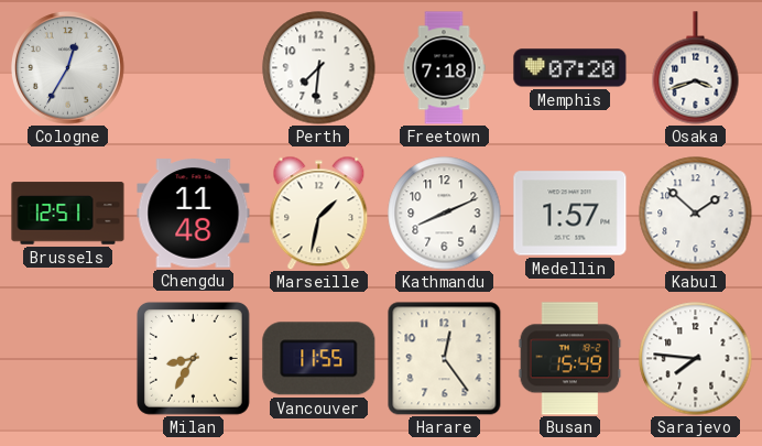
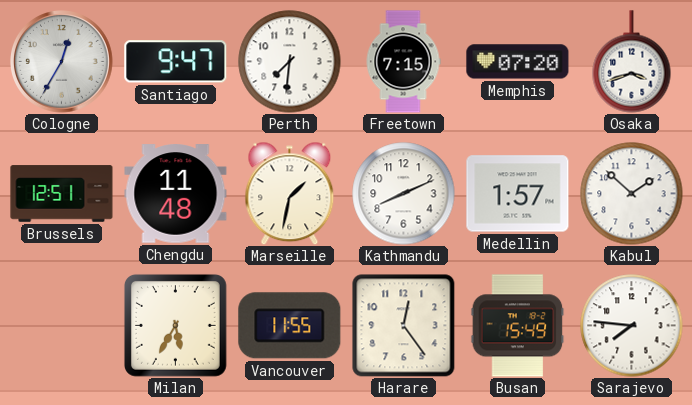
Santiago: none -> 9:47 (176, 62)
Freetown: 7:18 -> 7:15 (403, 62)
Milan: 8:35 -> 5:35 (175, 325)
